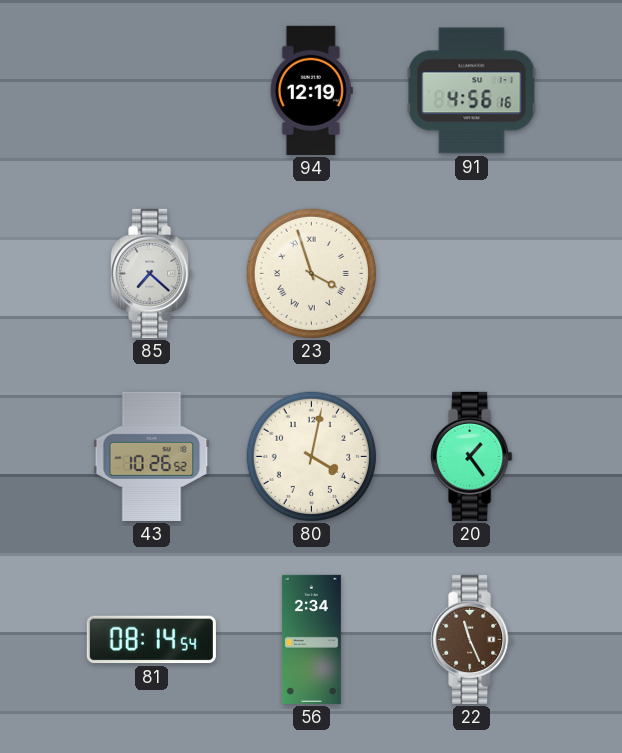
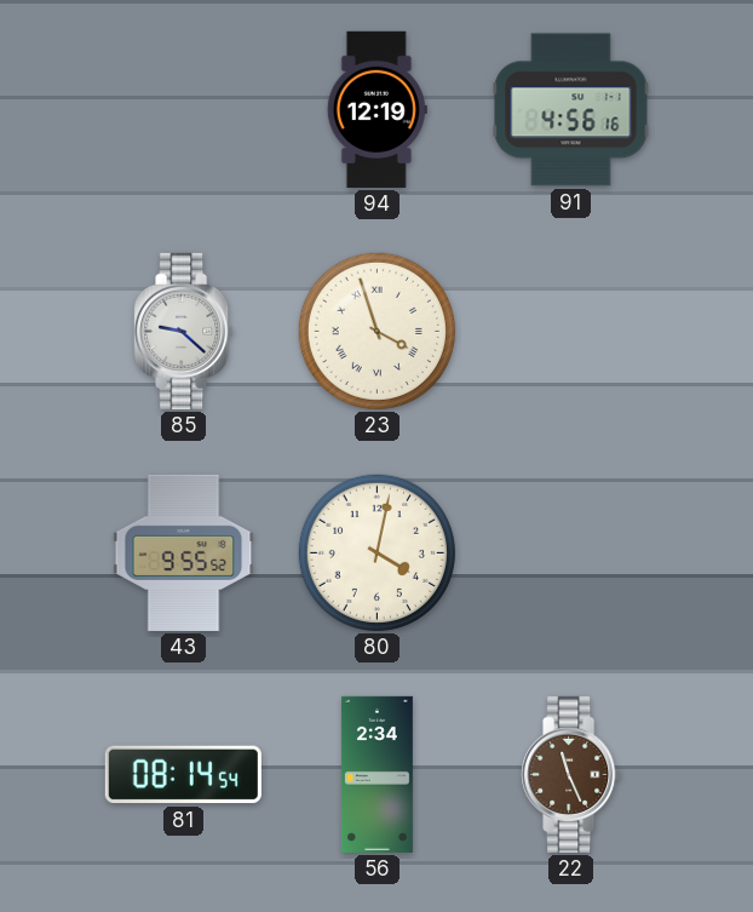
85: 7:22 -> 9:22 (184, 331)
43: 10:26 -> 9:55 (184, 552)
20: 1:24 -> none (472, 456)
